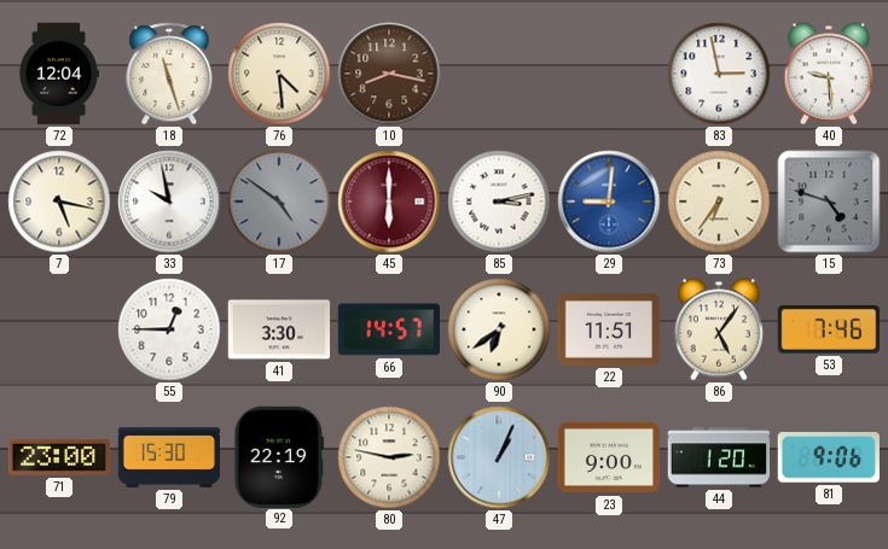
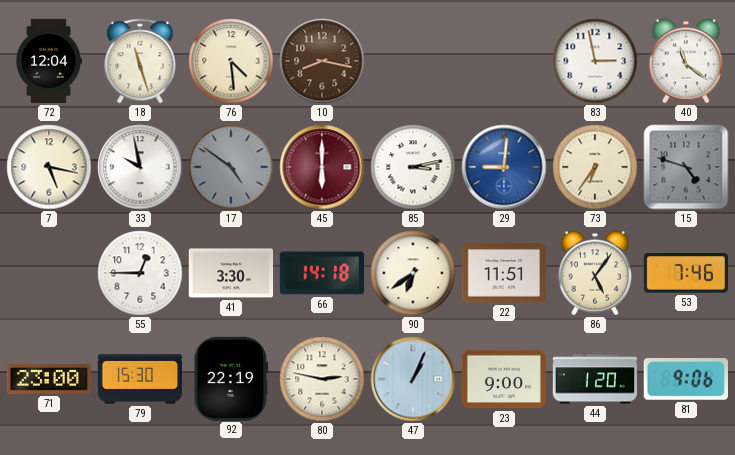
40: 9:29 -> 11:21 (685, 61)
66: 14:57 -> 14:18 (321, 273)
